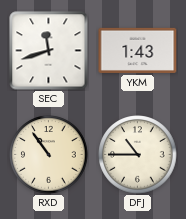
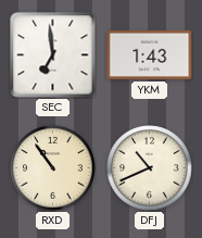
SEC: 11:42 -> 6:59 (53, 55)
DFJ: 10:45 -> 10:41 (150, 168)
